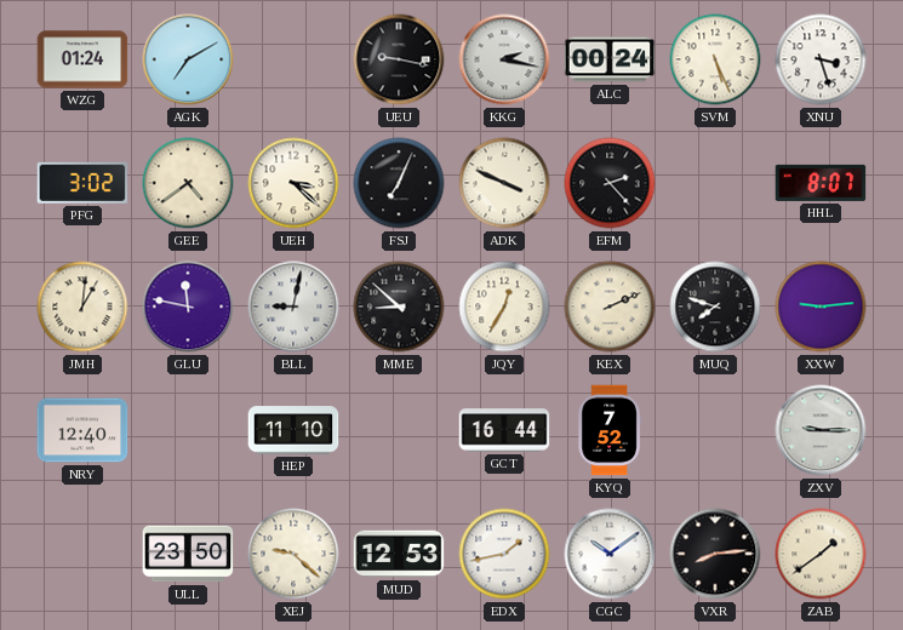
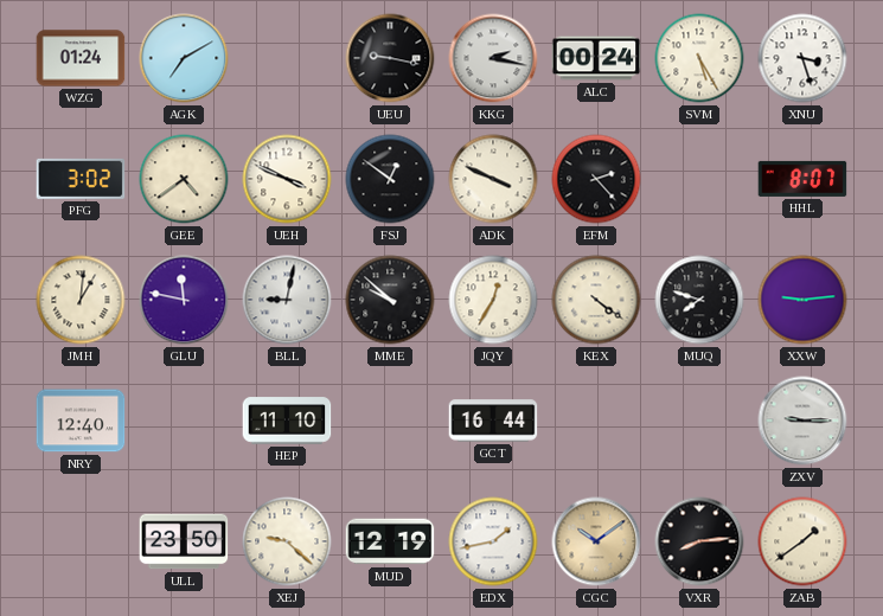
SVM: 5:26 -> 5:25 (699, 58)
UEH: 3:22 -> 3:49 (287, 179)
FSJ: 7:04 -> 12:51 (390, 179)
MME: 8:52 -> 9:52 (390, 300)
KEX: 2:11 -> 4:21 (596, 300)
KYQ: 7:52 -> none (610, 430)
MUD: 12:53 -> 12:19 (390, 541)
CGC dial: white -> champagne (596, 541)
